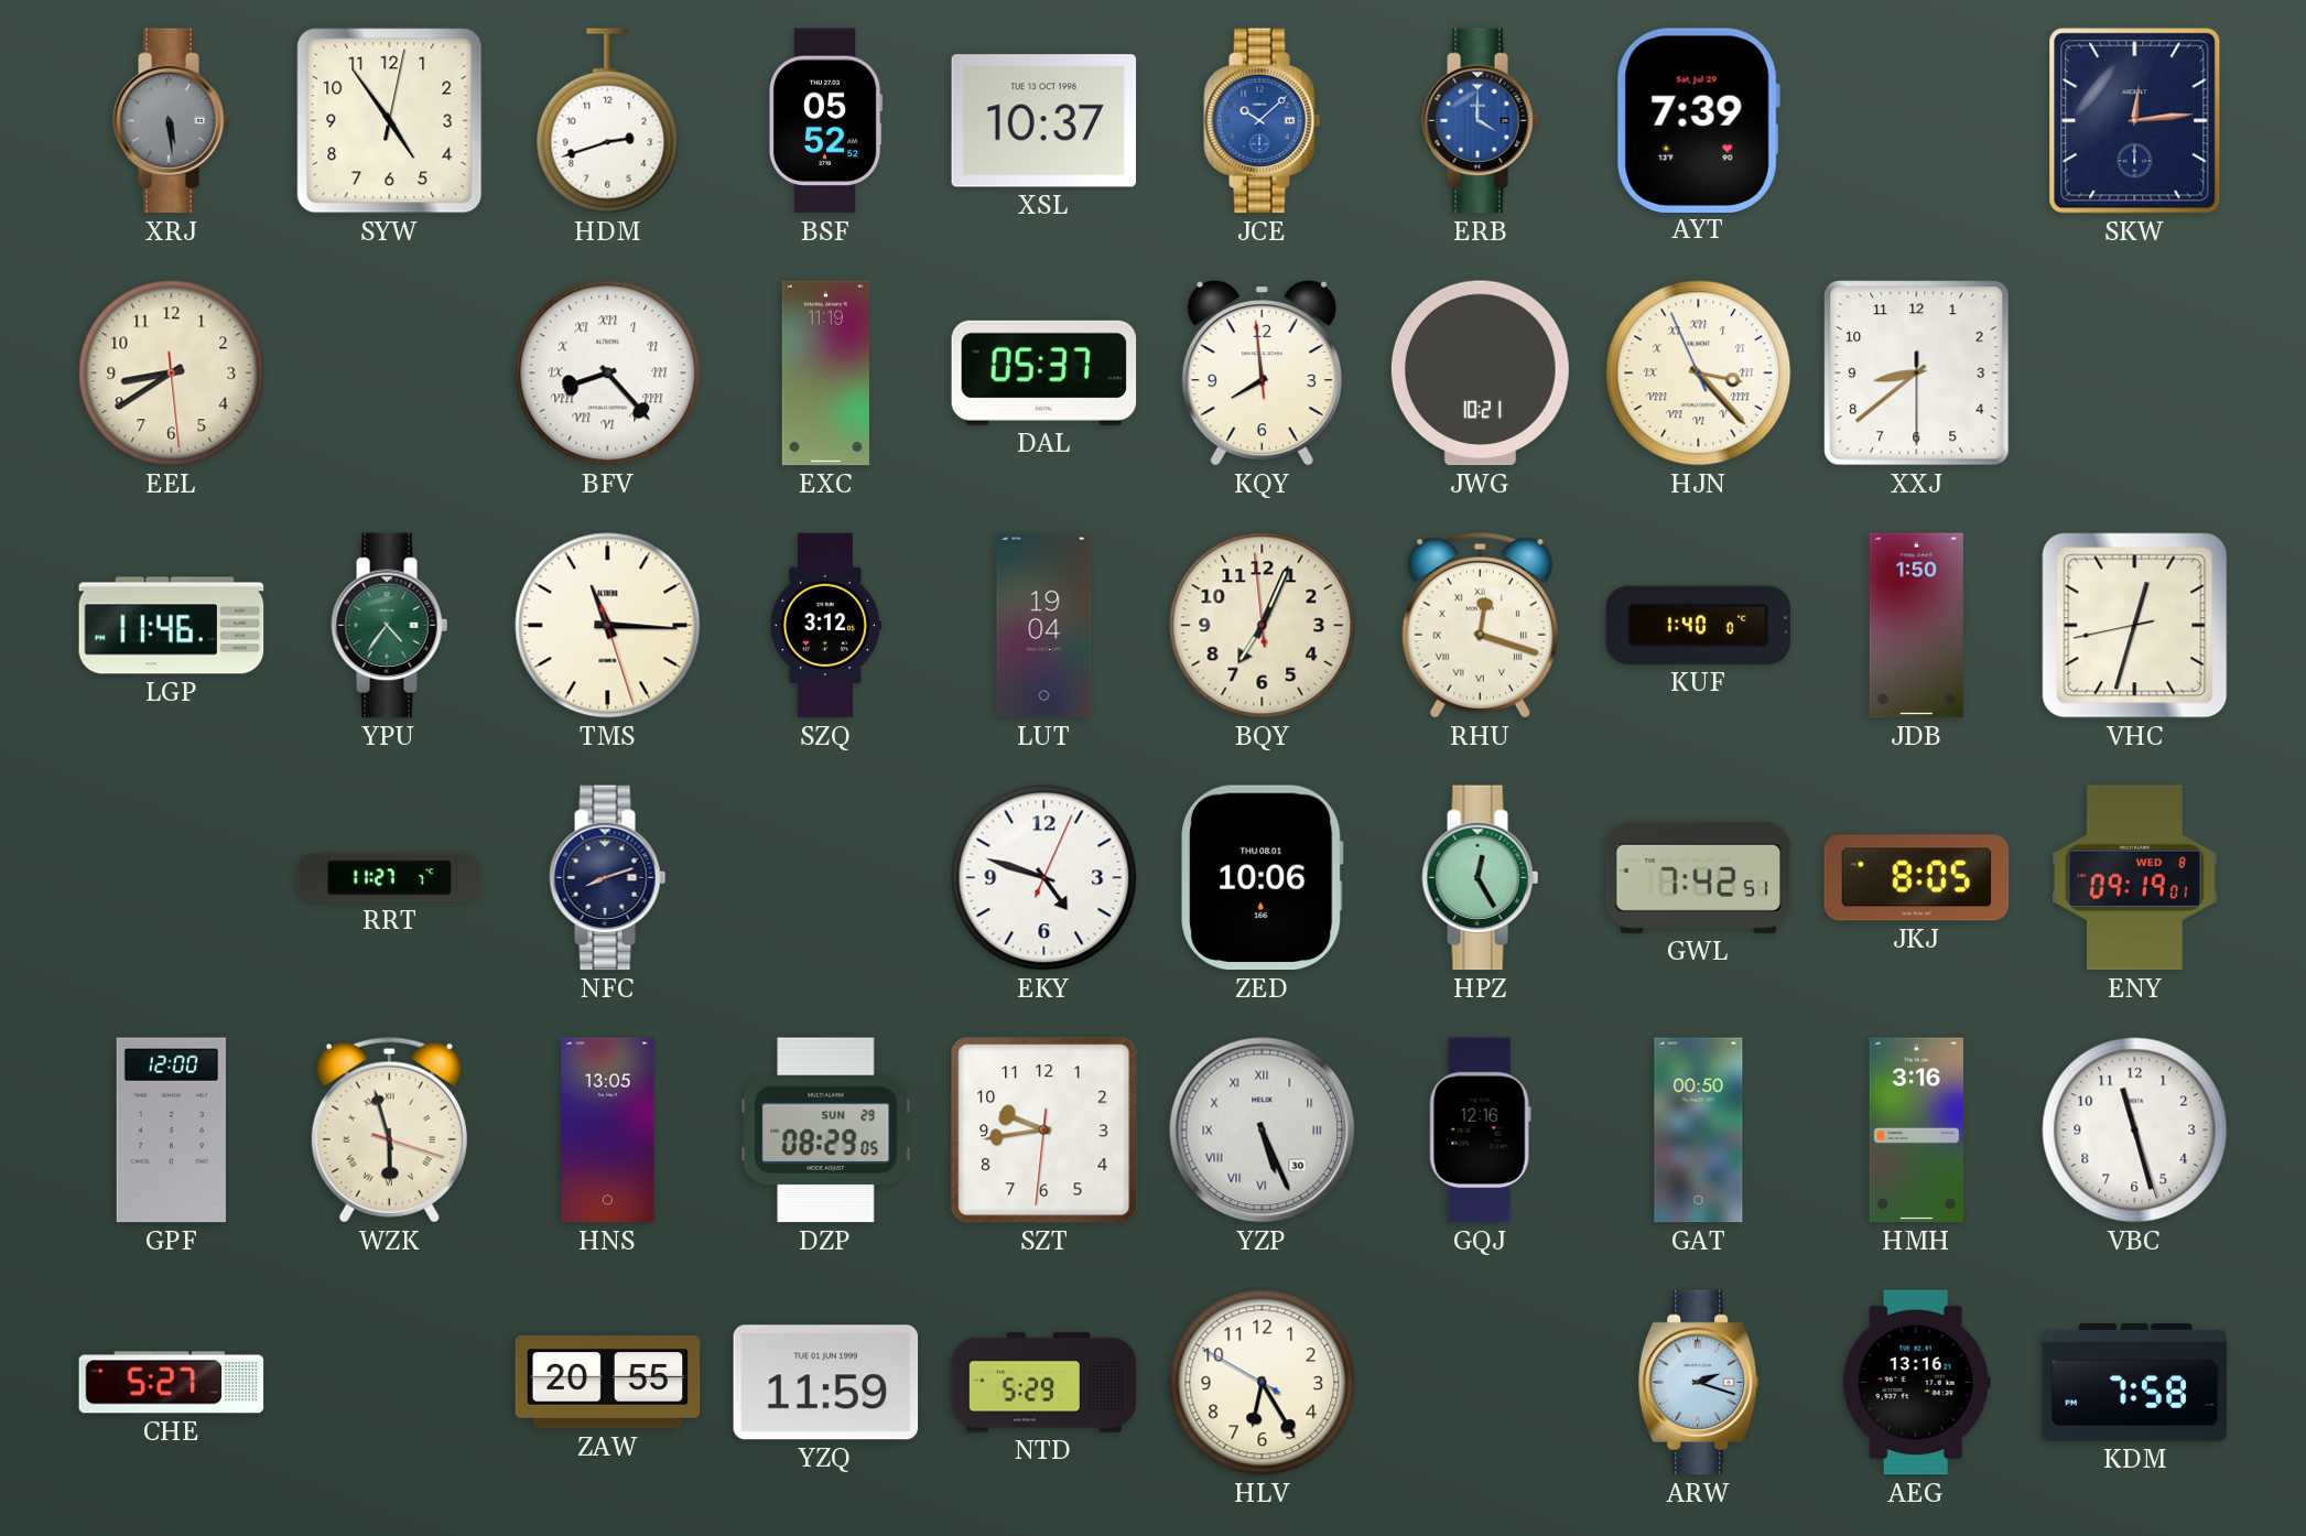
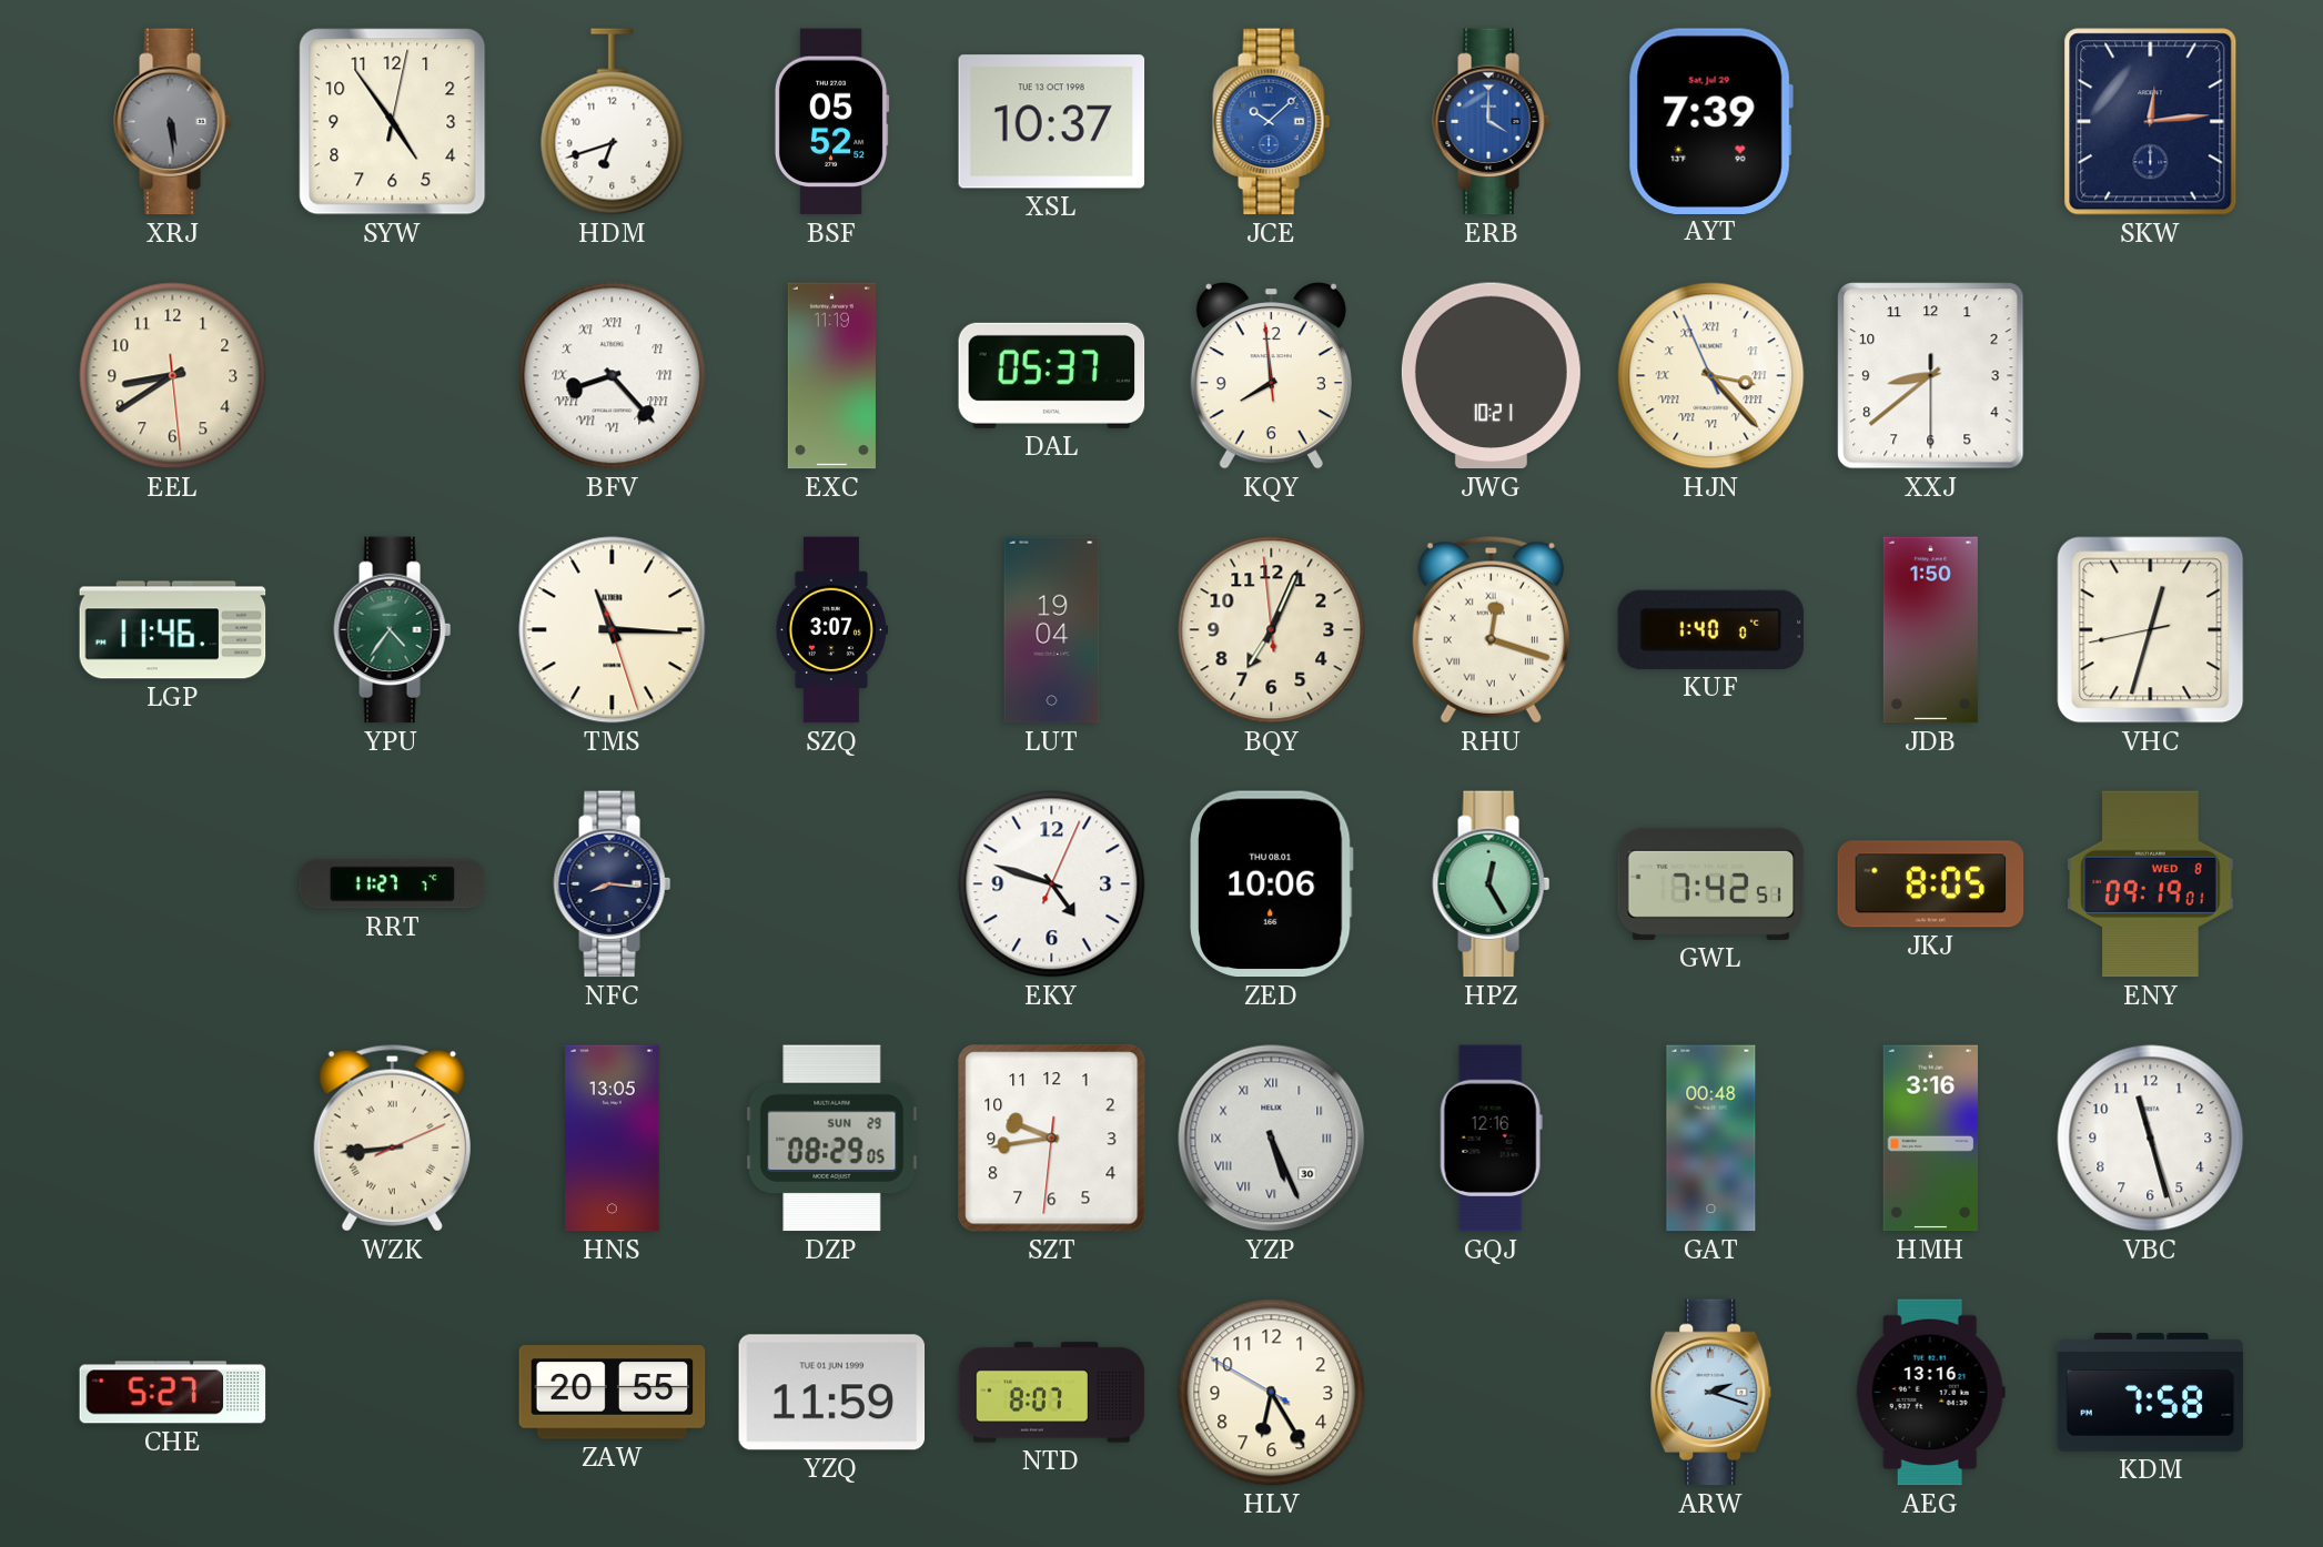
HDM: 2:42 -> 6:42 (613, 122)
SZQ: 3:12 -> 3:07 (831, 630)
NFC: 8:12 -> 8:16 (613, 884)
GPF: 12:00 -> none (171, 1131)
WZK: 5:57 -> 8:44 (392, 1139)
GAT: 00:50 -> 00:48 (1711, 1139)
NTD: 5:29 -> 8:07 (1052, 1393)
